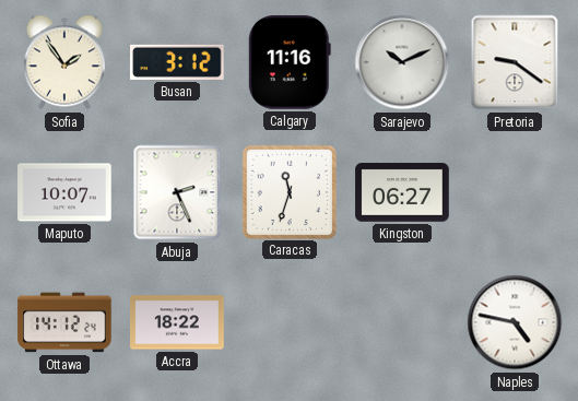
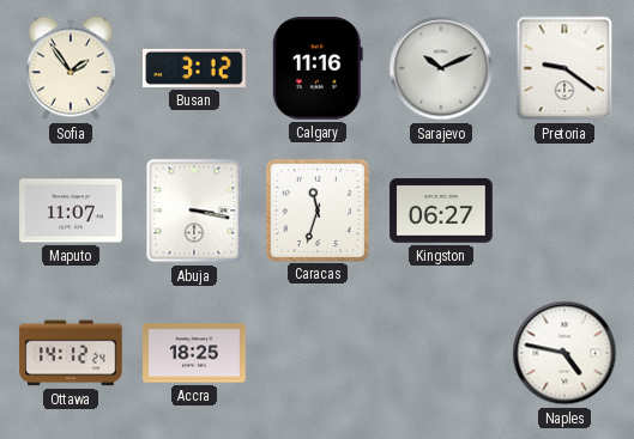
Maputo: 10:07 -> 11:07 (71, 211)
Abuja: 2:26 -> 3:17 (194, 211)
Accra: 18:22 -> 18:25 (194, 353)
